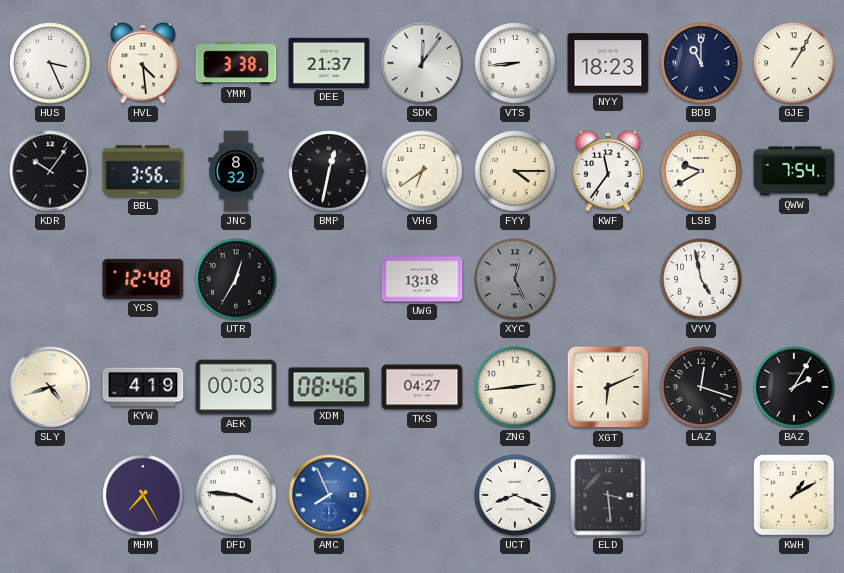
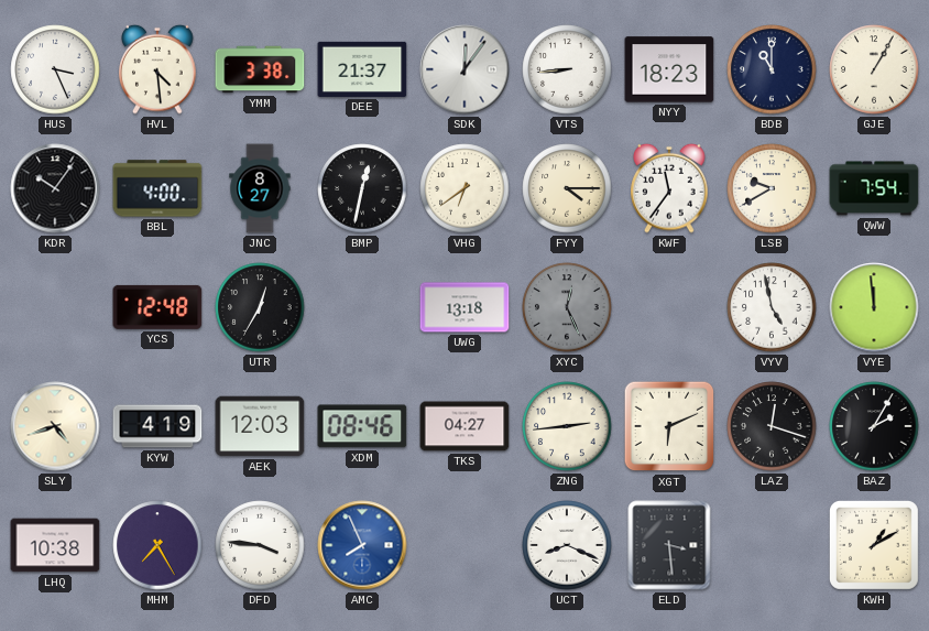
BBL: 3:56 -> 4:00 (157, 188)
JNC: 8:32 -> 8:27 (260, 188)
VYE: none -> 11:59 (874, 307)
AEK: 00:03 -> 12:03 (260, 426)
LHQ: none -> 10:38 (55, 545)
